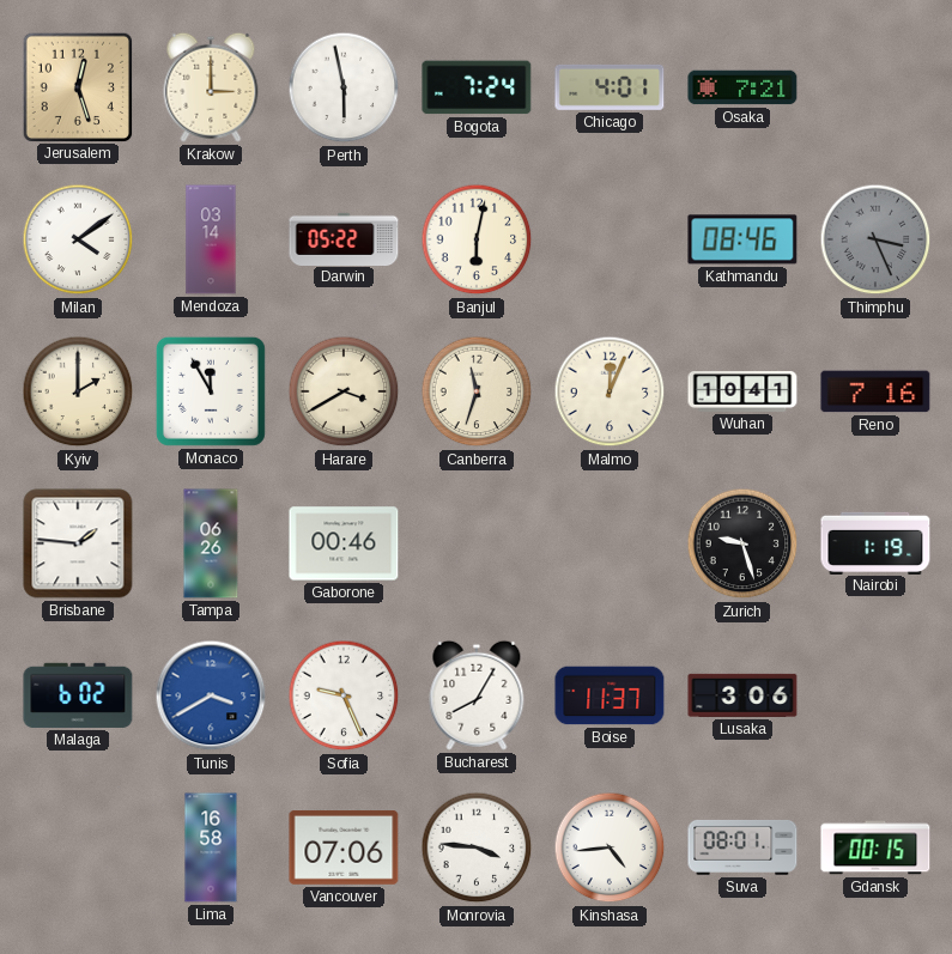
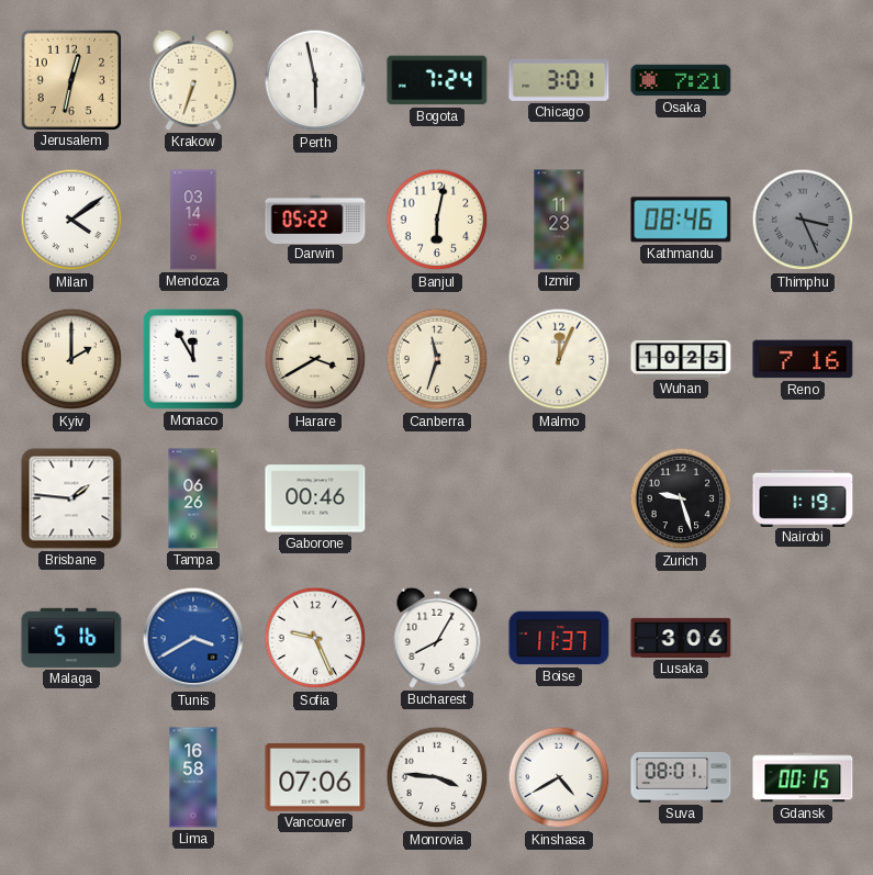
Jerusalem: 12:27 -> 12:32 (70, 79)
Krakow: 3:00 -> 6:33 (193, 80)
Chicago: 4:01 -> 3:01 (559, 80)
Izmir: none -> 11:23 (559, 220)
Wuhan: 10:41 -> 10:25 (681, 360)
Malaga: 6:02 -> 5:16 (71, 638)
Kinshasa: 4:44 -> 4:40 (559, 777)
